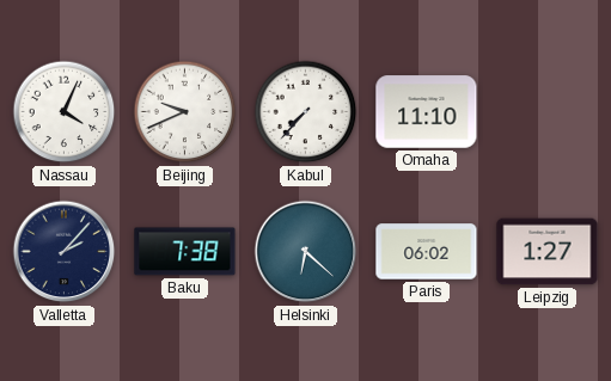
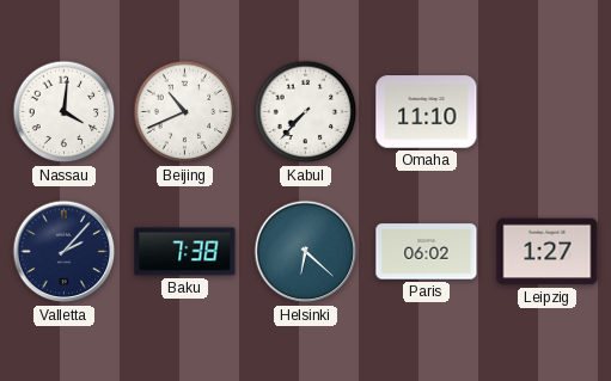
Nassau: 4:04 -> 4:01 (65, 112)
Beijing: 9:41 -> 10:41 (185, 112)
